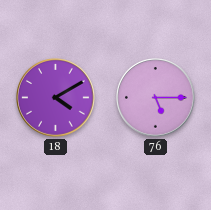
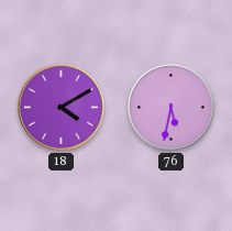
76: 5:15 -> 5:32 (172, 108)
